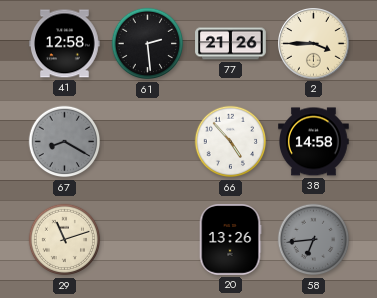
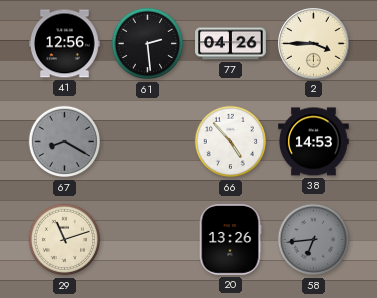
41: 12:58 -> 12:56 (65, 44)
77: 21:26 -> 04:26 (231, 44)
38: 14:58 -> 14:53 (314, 142)
